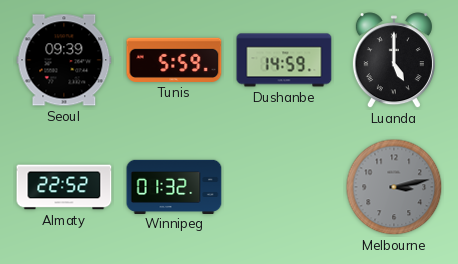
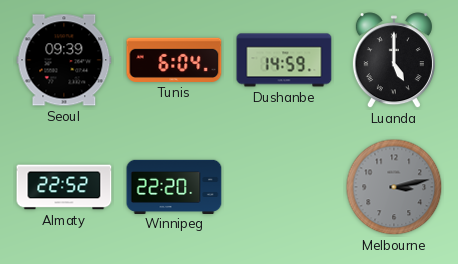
Tunis: 5:59 -> 6:04 (174, 60)
Winnipeg: 01:32 -> 22:20 (174, 186)
